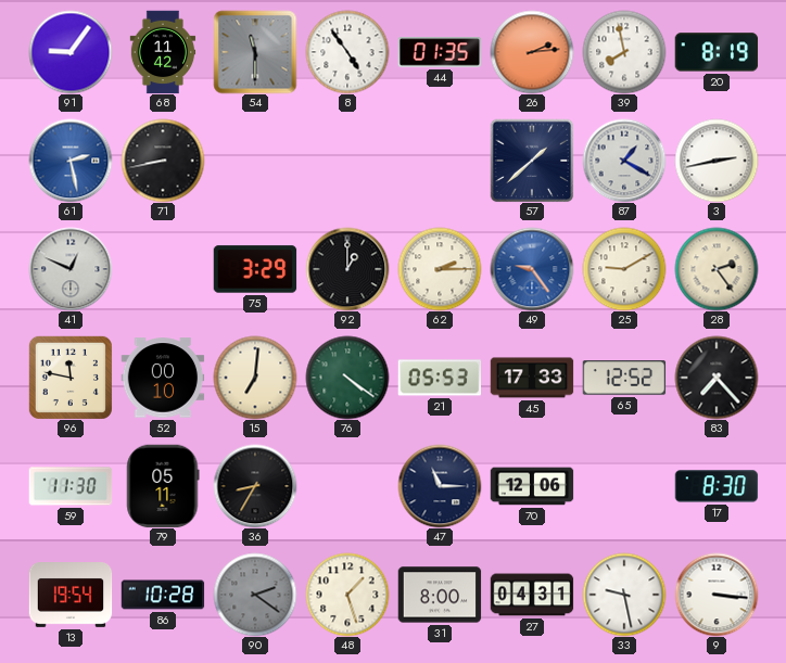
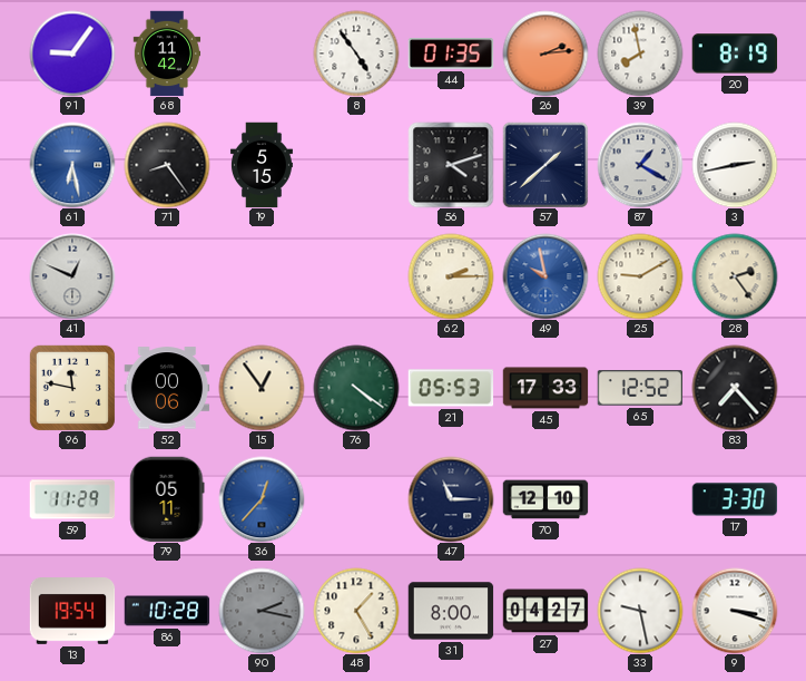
54: 11:30 -> none (255, 52)
61: 2:28 -> 6:28 (72, 165)
71: 8:43 -> 8:24 (167, 165)
19: none -> 5:15 (262, 165)
56: none -> 4:12 (451, 165)
75: 3:29 -> none (255, 269)
92: 1:00 -> none (347, 269)
49: 9:24 -> 9:58 (545, 276)
52: 00:10 -> 00:06 (167, 388)
15: 7:01 -> 12:54 (262, 388)
59: 11:30 -> 11:29 (72, 499)
36: 8:35 -> 12:37 (262, 499)
36 dial: black -> blue (262, 499)
70: 12:06 -> 12:10 (545, 499)
17: 8:30 -> 3:30 (735, 499)
90: 2:21 -> 2:17 (262, 611)
48: 1:27 -> 1:25 (356, 611)
27: 04:31 -> 04:27 (545, 611)
9: 3:16 -> 3:18 (735, 611)
